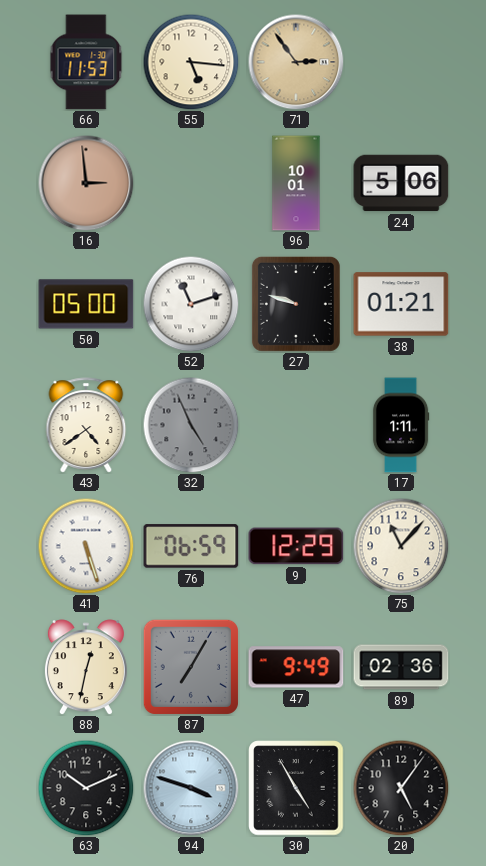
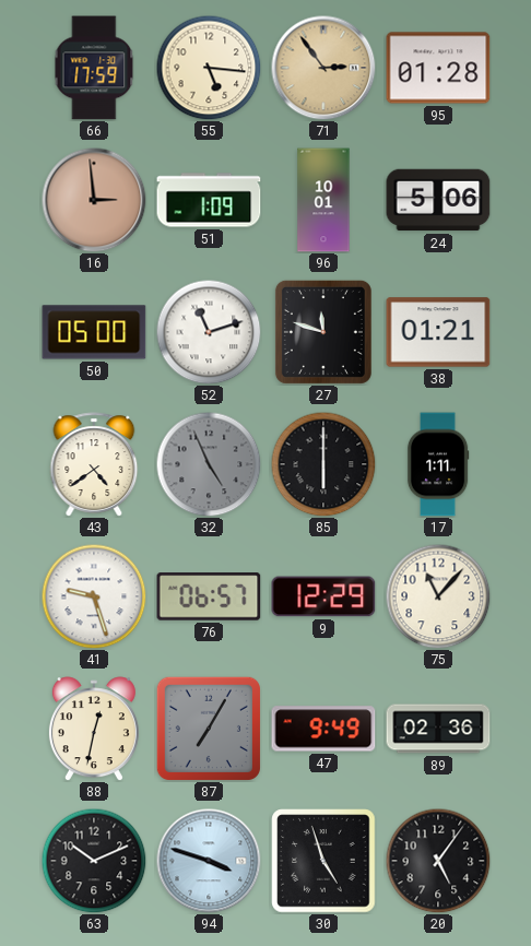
66: 11:53 -> 17:59 (94, 68)
95: none -> 01:28 (438, 68)
51: none -> 1:09 (209, 200)
27: 9:48 -> 11:48 (323, 332)
85: none -> 6:00 (323, 464)
41: 5:27 -> 9:27 (94, 596)
76: 06:59 -> 06:57 (209, 596)
30: 4:55 -> 4:57 (323, 861)
